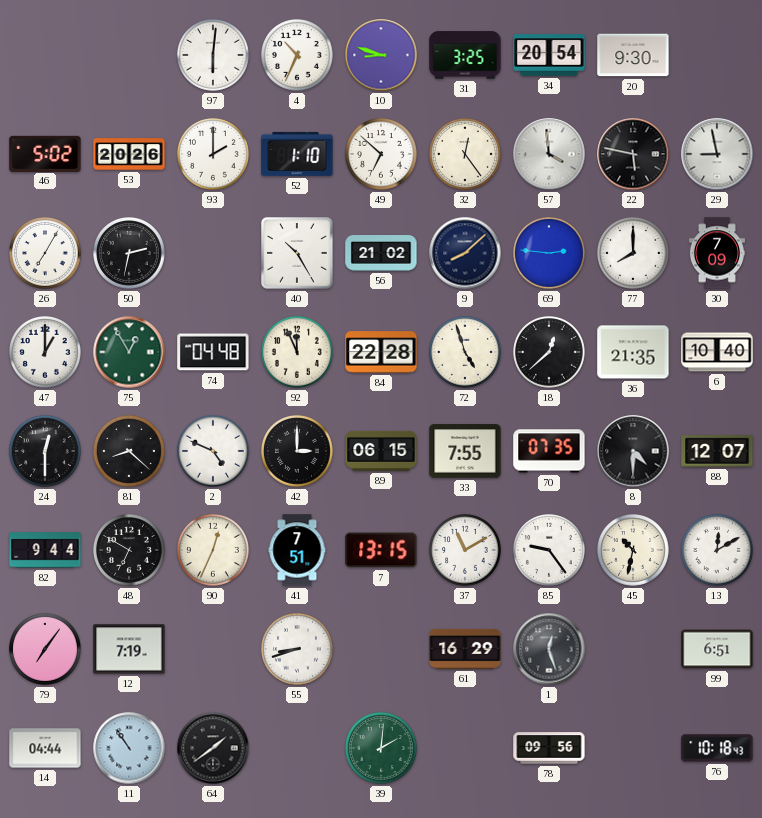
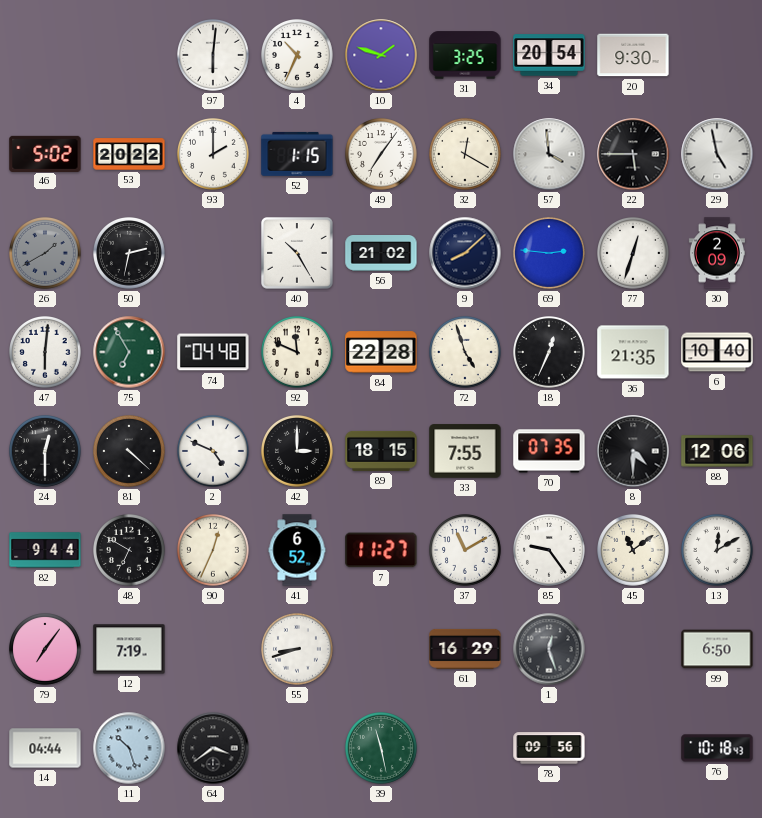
10: 8:48 -> 1:48 (381, 55)
53: 20:26 -> 20:22 (129, 154)
52: 1:10 -> 1:15 (297, 154)
49: 6:52 -> 7:06 (382, 155)
32: 12:24 -> 12:20 (466, 155)
22: 5:47 -> 5:45 (633, 154)
29: 8:58 -> 4:58 (717, 154)
26: 7:05 -> 1:40 (46, 254)
26 dial: white -> grey (46, 254)
77: 8:00 -> 12:33 (634, 254)
30: 7:09 -> 2:09 (717, 253)
47: 1:00 -> 6:01 (46, 353)
75: 12:55 -> 6:55 (129, 352)
92: 11:56 -> 11:49 (298, 353)
18: 12:38 -> 12:34 (550, 353)
81: 8:22 -> 4:22 (130, 452)
89: 06:15 -> 18:15 (381, 451)
88: 12:07 -> 12:06 (717, 451)
41: 7:51 -> 6:52 (297, 550)
7: 13:15 -> 11:27 (381, 550)
45: 10:32 -> 11:09 (634, 551)
99: 6:51 -> 6:50 (717, 649)
11: 10:54 -> 10:27 (129, 748)
64: 1:39 -> 3:39 (213, 748)
39: 2:01 -> 11:28 (382, 749)
